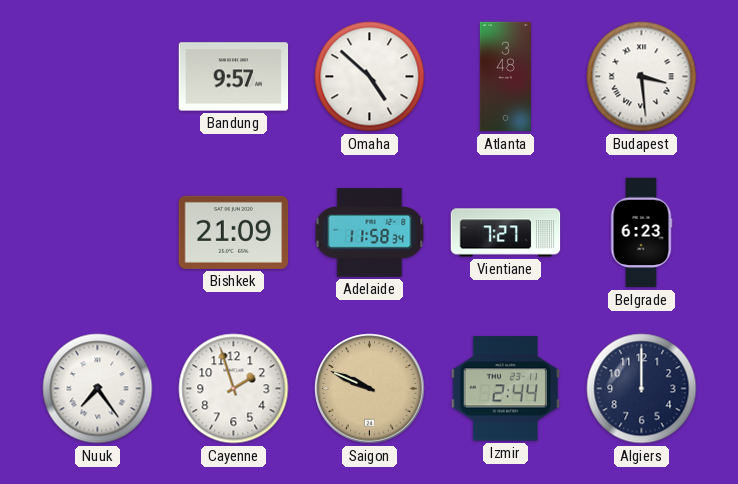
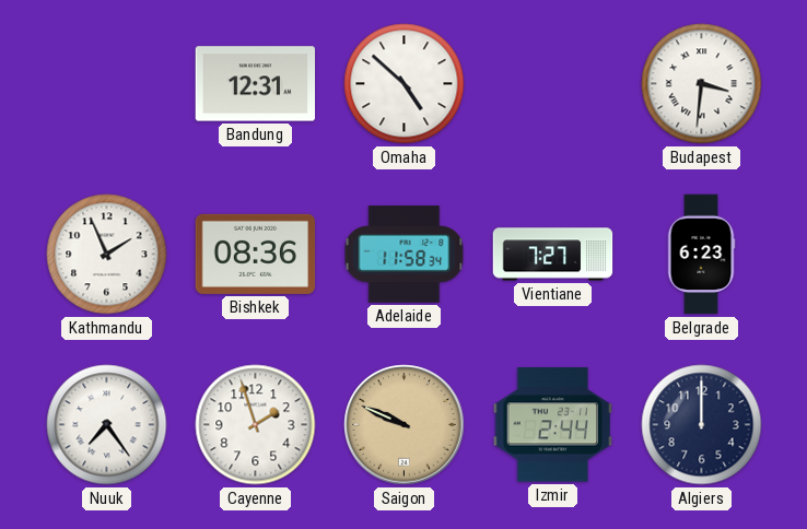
Bandung: 9:57 -> 12:31 (256, 84)
Atlanta: 3:48 -> none (505, 77)
Budapest: 3:29 -> 3:31 (702, 84)
Kathmandu: none -> 1:56 (107, 255)
Bishkek: 21:09 -> 08:36 (256, 254)
